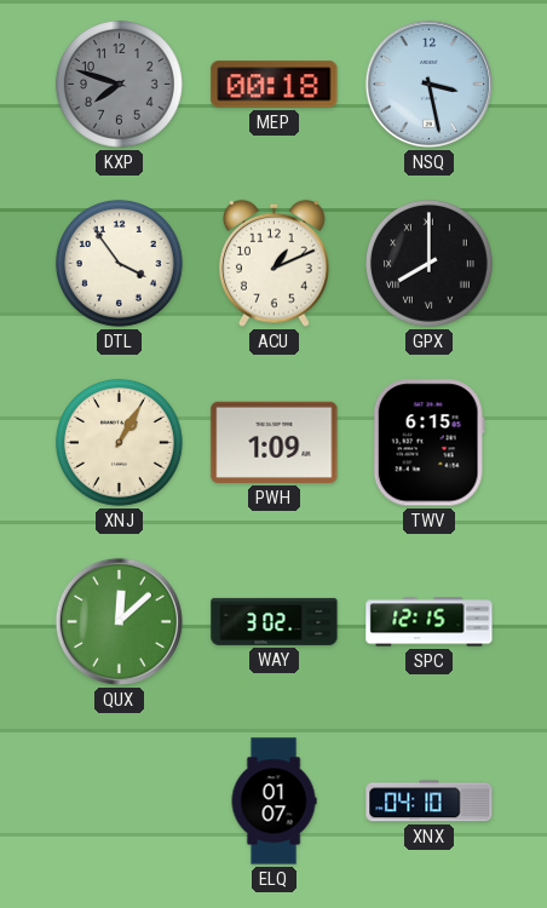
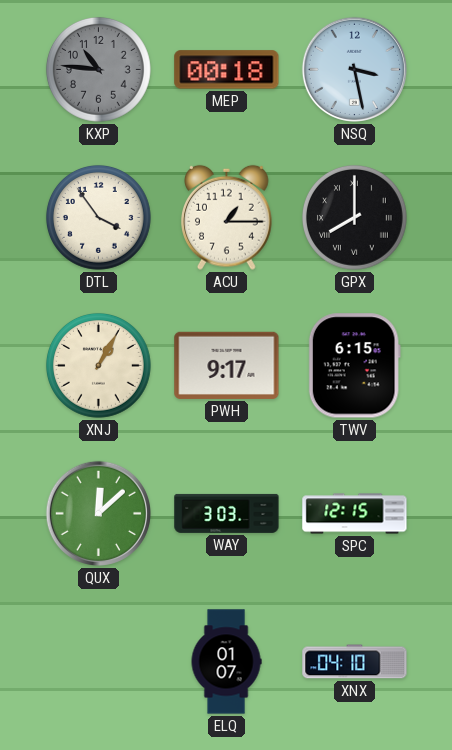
KXP: 7:48 -> 10:46 (98, 69)
ACU: 1:11 -> 1:15 (227, 217)
PWH: 1:09 -> 9:17 (227, 365)
WAY: 3:02 -> 3:03 (227, 513)
